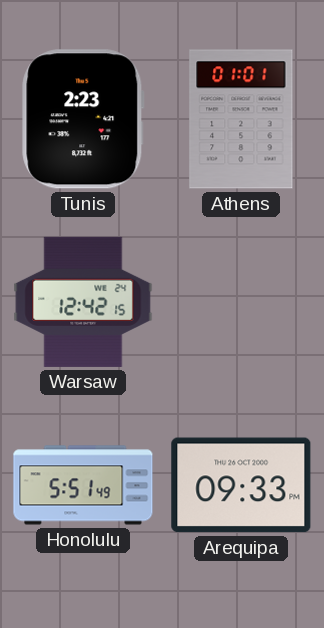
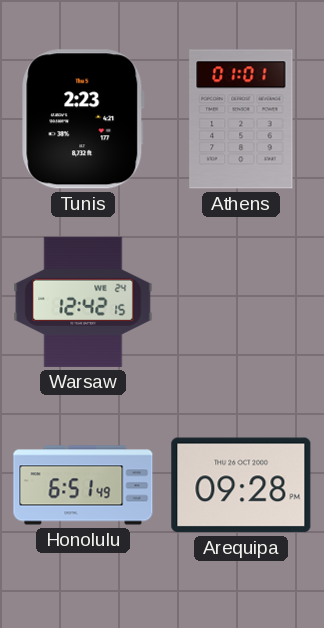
Honolulu: 5:51 -> 6:51 (83, 485)
Arequipa: 09:33 -> 09:28 (241, 485)
